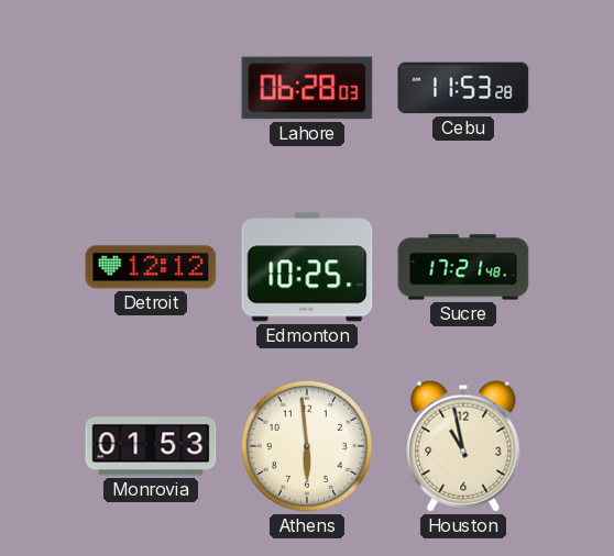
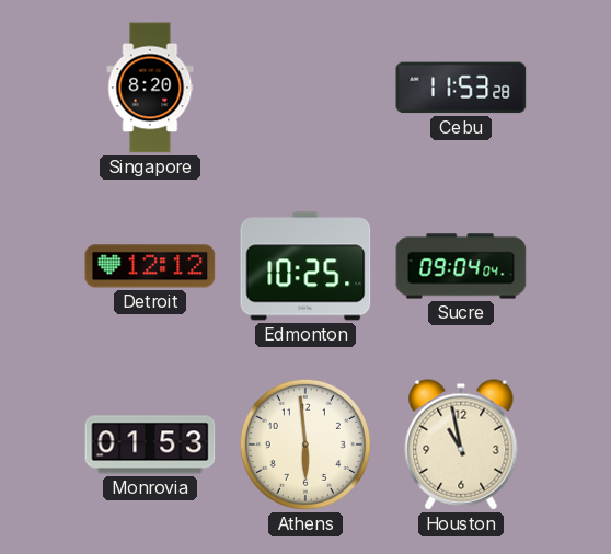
Singapore: none -> 8:20 (150, 88)
Lahore: 06:28 -> none (307, 88)
Sucre: 17:21 -> 09:04 (461, 266)
